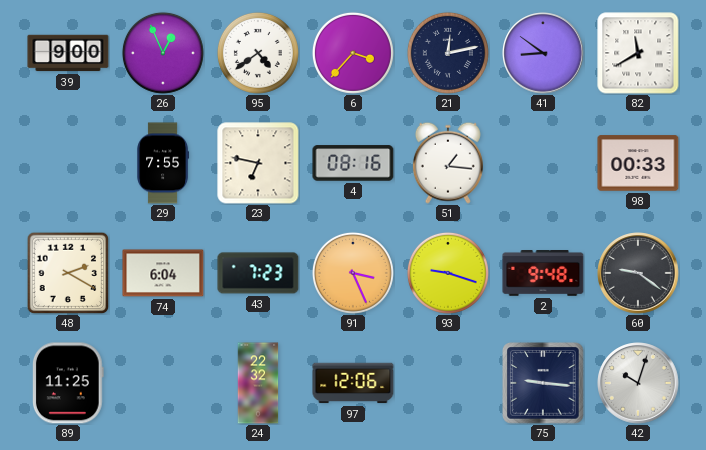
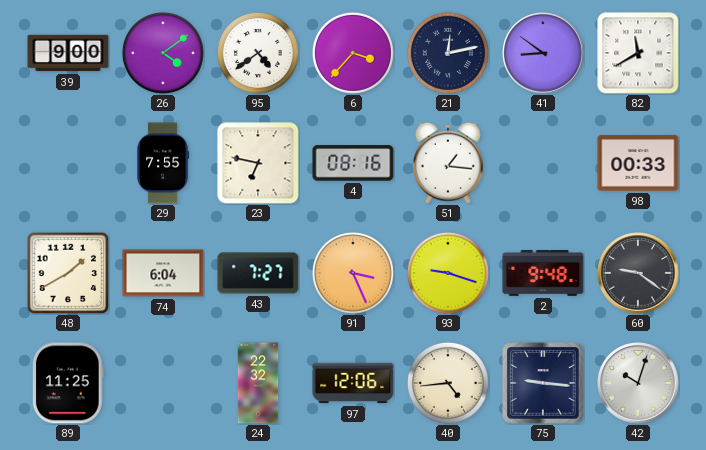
26: 12:56 -> 4:09 (163, 53)
48: 2:20 -> 1:40 (68, 273)
43: 7:23 -> 7:27 (258, 273)
40: none -> 4:44 (448, 383)
